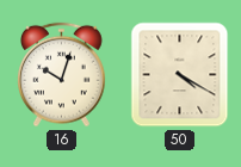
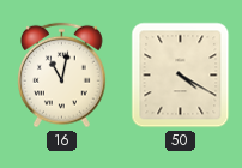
16: 10:03 -> 11:02 (62, 76)
